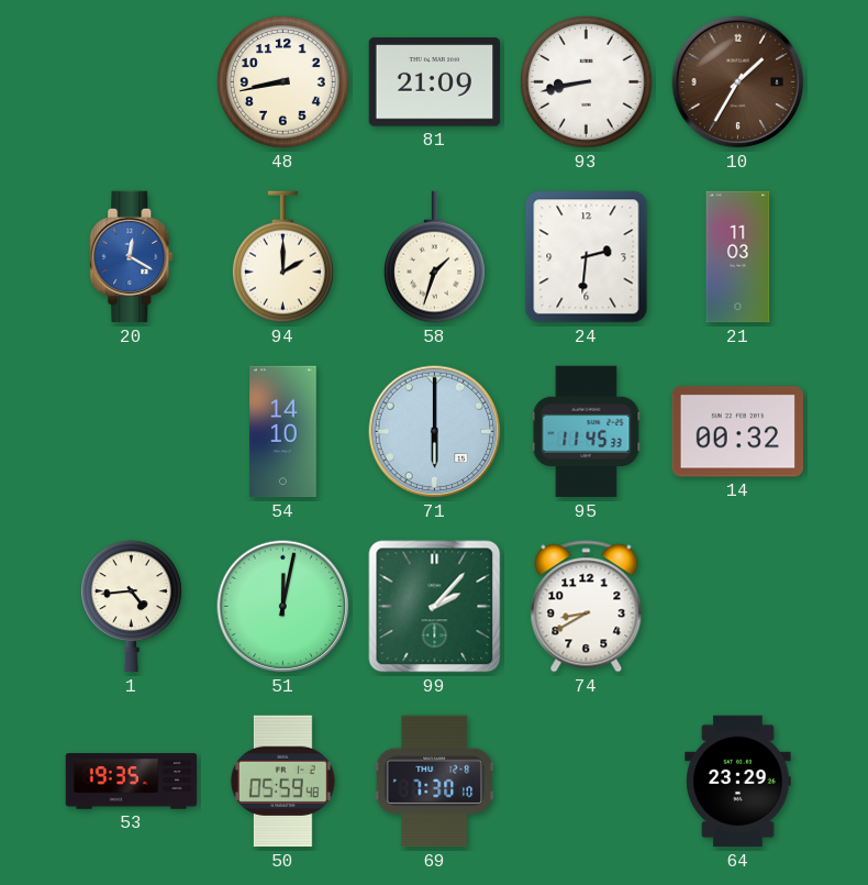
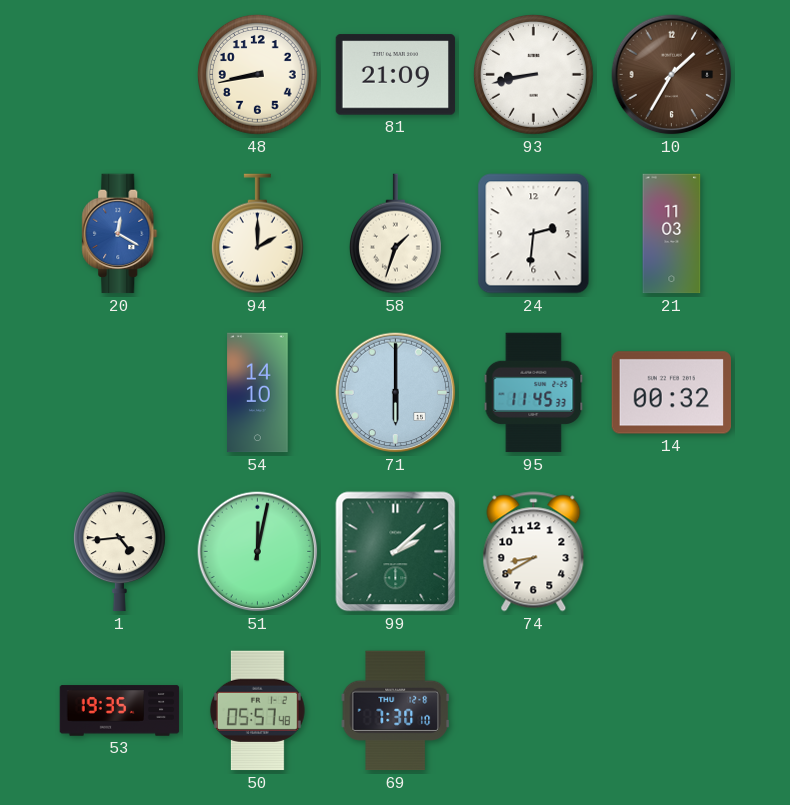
99: 2:07 -> 2:08 (396, 552)
50: 05:59 -> 05:57 (257, 711)
64: 23:29 -> none (738, 782)
